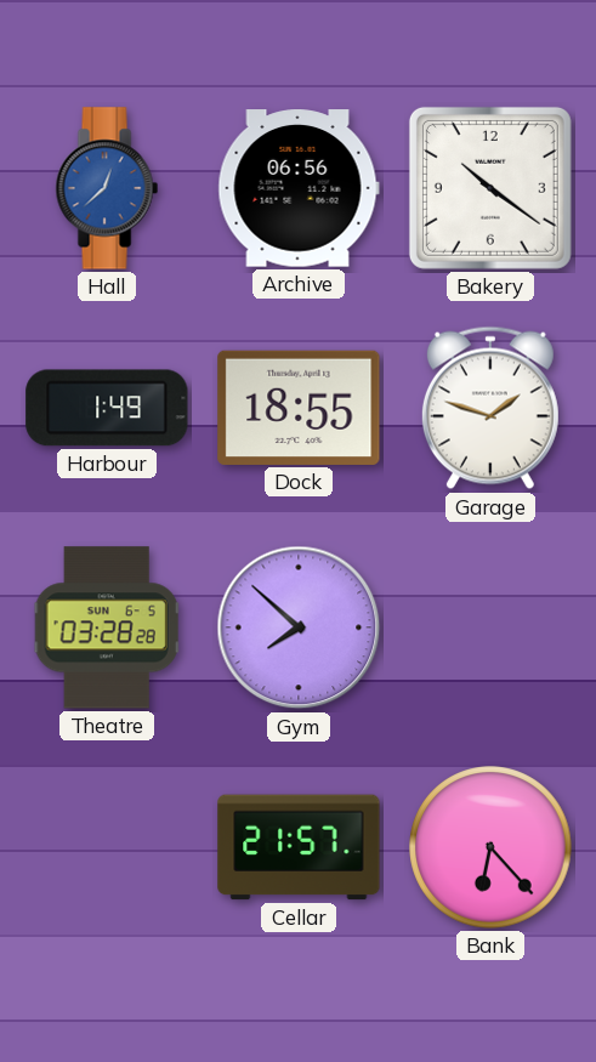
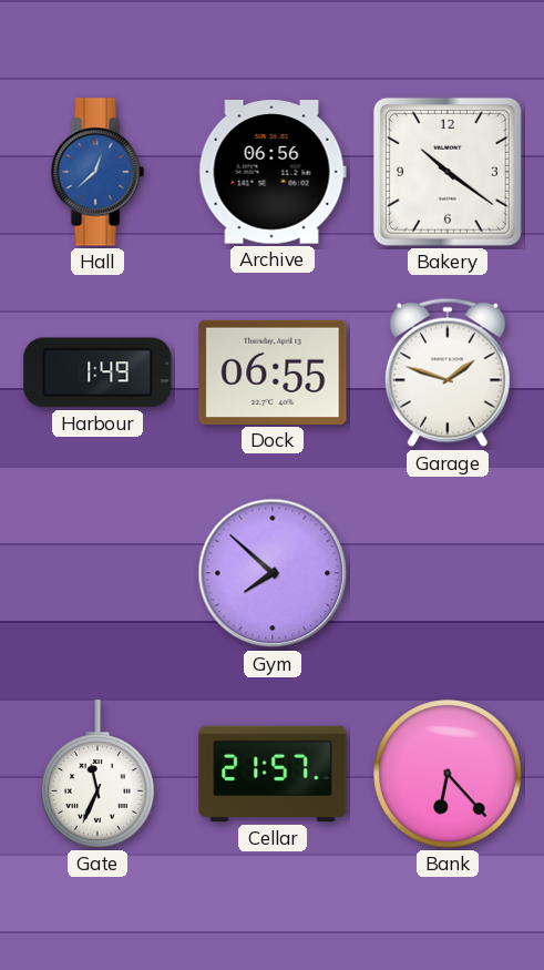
Dock: 18:55 -> 06:55 (273, 372)
Theatre: 03:28 -> none (107, 627)
Gate: none -> 11:34 (99, 774)
